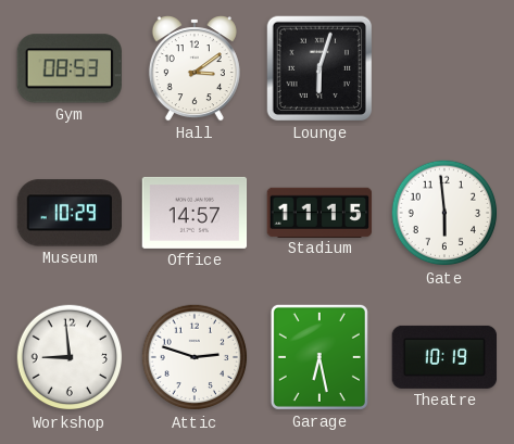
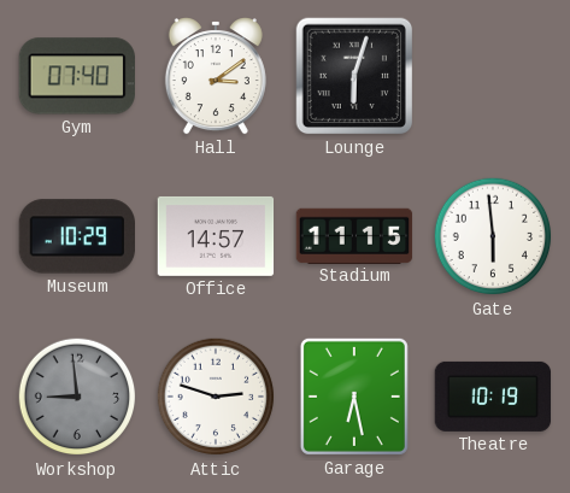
Gym: 08:53 -> 07:40 (77, 76)
Workshop dial: white -> grey (77, 397)
